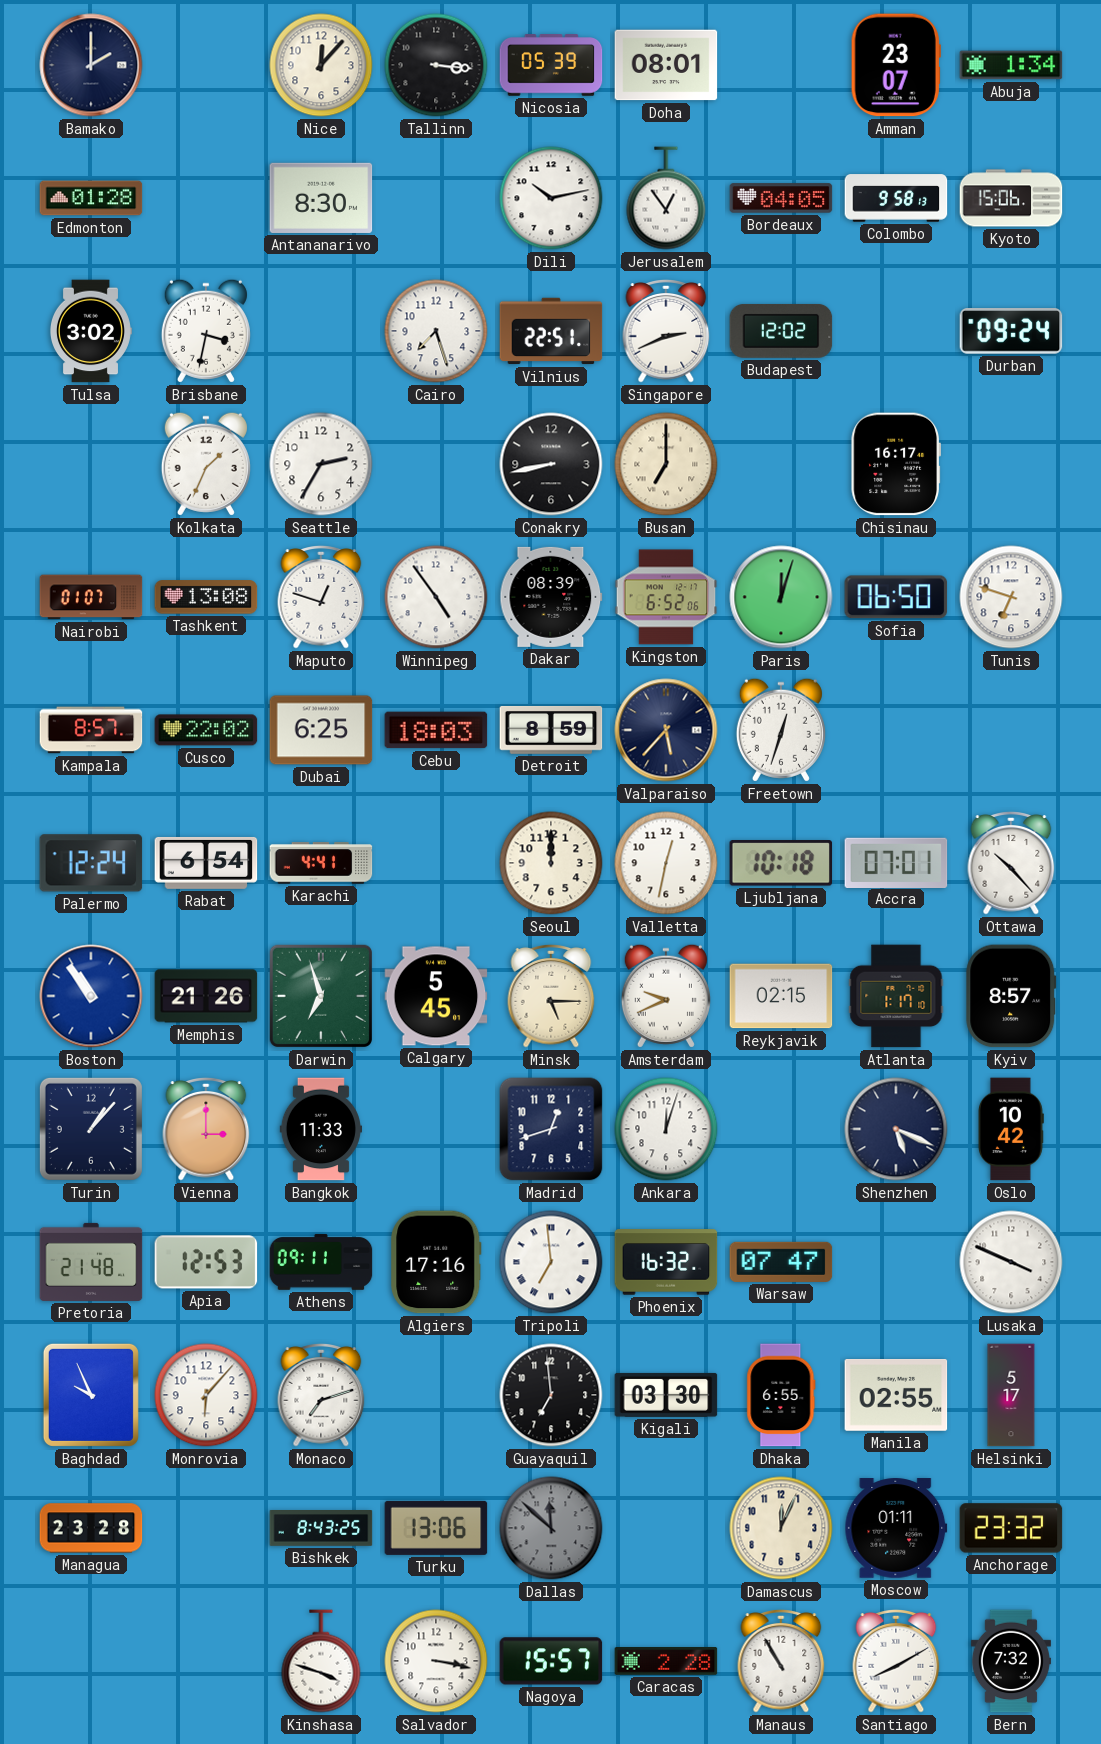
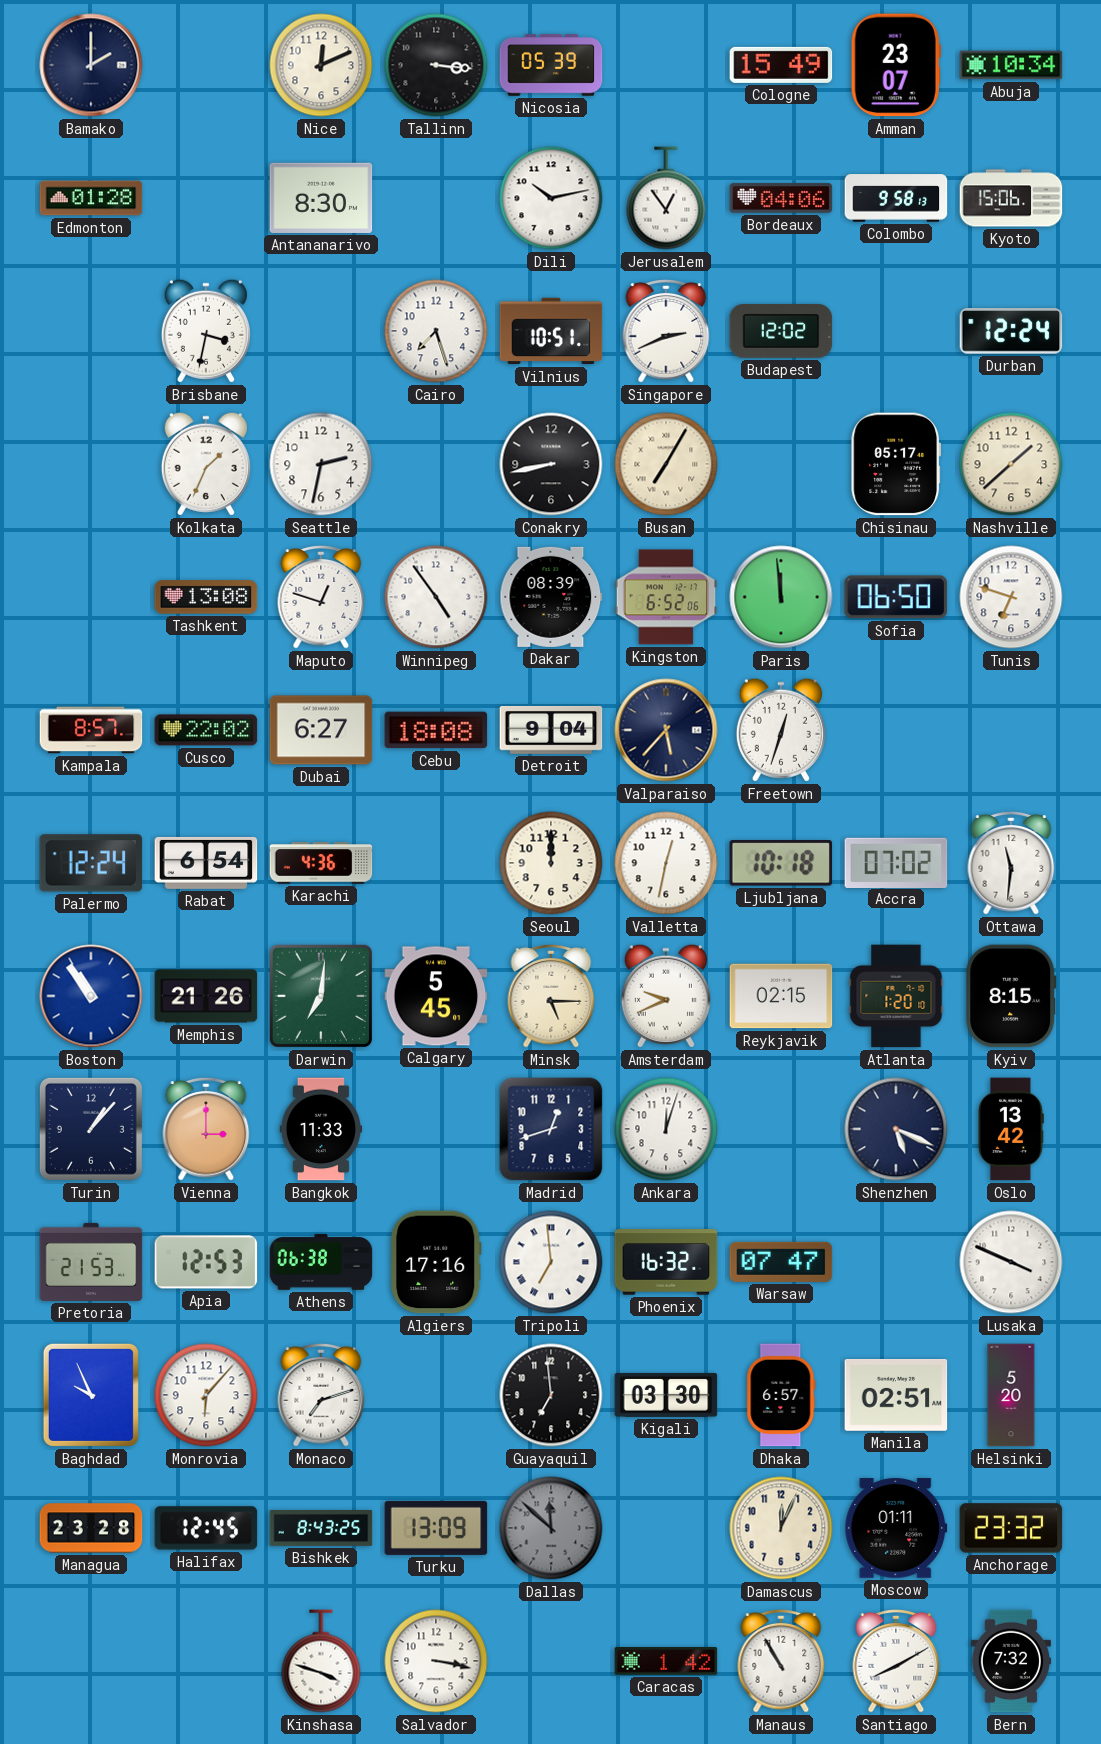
Nice: 12:07 -> 12:11 (321, 65)
Doha: 08:01 -> none (666, 65)
Cologne: none -> 15:49 (781, 65)
Abuja: 1:34 -> 10:34 (1011, 65)
Bordeaux: 04:05 -> 04:06 (781, 198)
Tulsa: 3:02 -> none (90, 331)
Vilnius: 22:51 -> 10:51 (551, 331)
Durban: 09:24 -> 12:24 (1011, 331)
Seattle: 2:35 -> 2:32 (321, 464)
Busan: 7:00 -> 7:05 (666, 464)
Chisinau: 16:17 -> 05:17 (895, 464)
Nashville: none -> 1:38 (1011, 464)
Nairobi: 01:07 -> none (91, 597)
Paris: 12:03 -> 11:59 (781, 597)
Dubai: 6:25 -> 6:27 (321, 730)
Cebu: 18:03 -> 18:08 (436, 730)
Detroit: 8:59 -> 9:04 (551, 730)
Karachi: 4:41 -> 4:36 (321, 863)
Accra: 07:01 -> 07:02 (896, 862)
Ottawa: 10:23 -> 11:31 (1011, 864)
Darwin: 6:57 -> 7:01 (321, 996)
Atlanta: 1:17 -> 1:20 (896, 996)
Kyiv: 8:57 -> 8:15 (1011, 996)
Oslo: 10:42 -> 13:42 (1010, 1129)
Pretoria: 21:48 -> 21:53 (91, 1262)
Athens: 09:11 -> 06:38 (321, 1262)
Dhaka: 6:55 -> 6:57 (781, 1395)
Manila: 02:55 -> 02:51 (896, 1396)
Helsinki: 5:17 -> 5:20 (1011, 1395)
Halifax: none -> 12:45 (206, 1528)
Turku: 13:06 -> 13:09 (436, 1528)
Nagoya: 15:57 -> none (551, 1661)
Caracas: 2:28 -> 1:42 (666, 1661)
